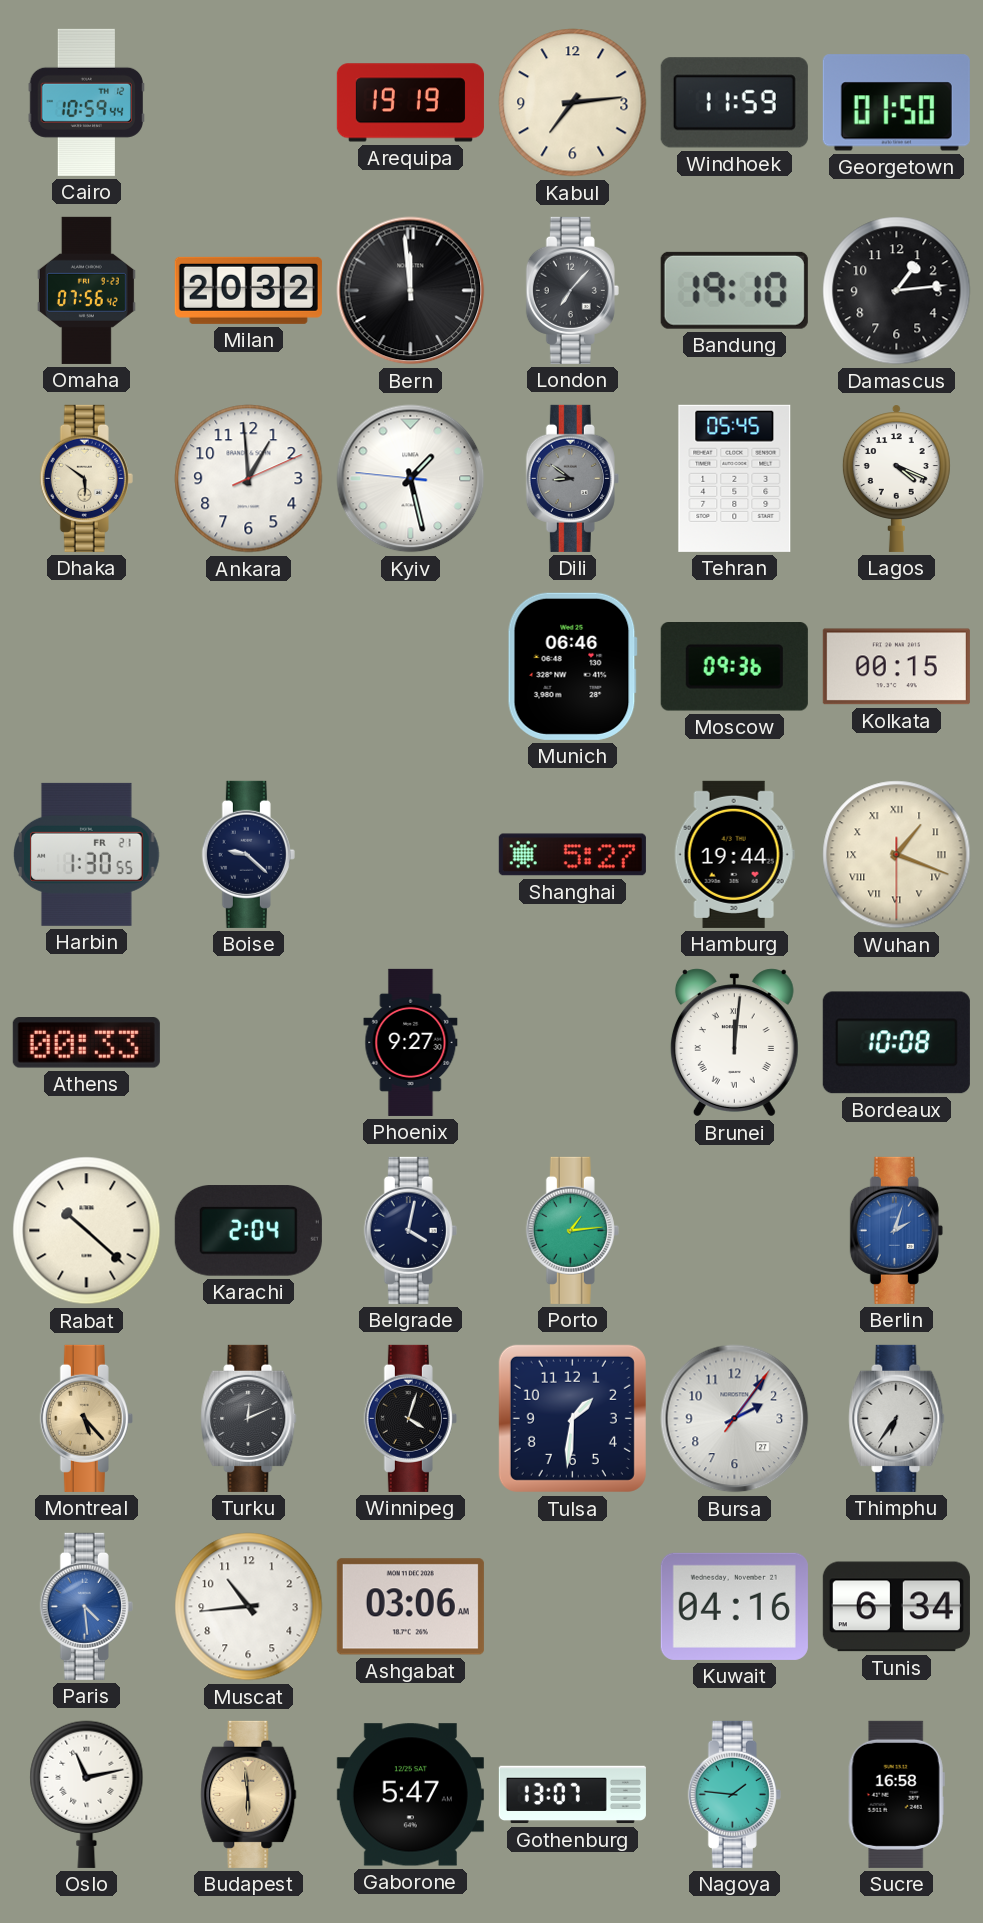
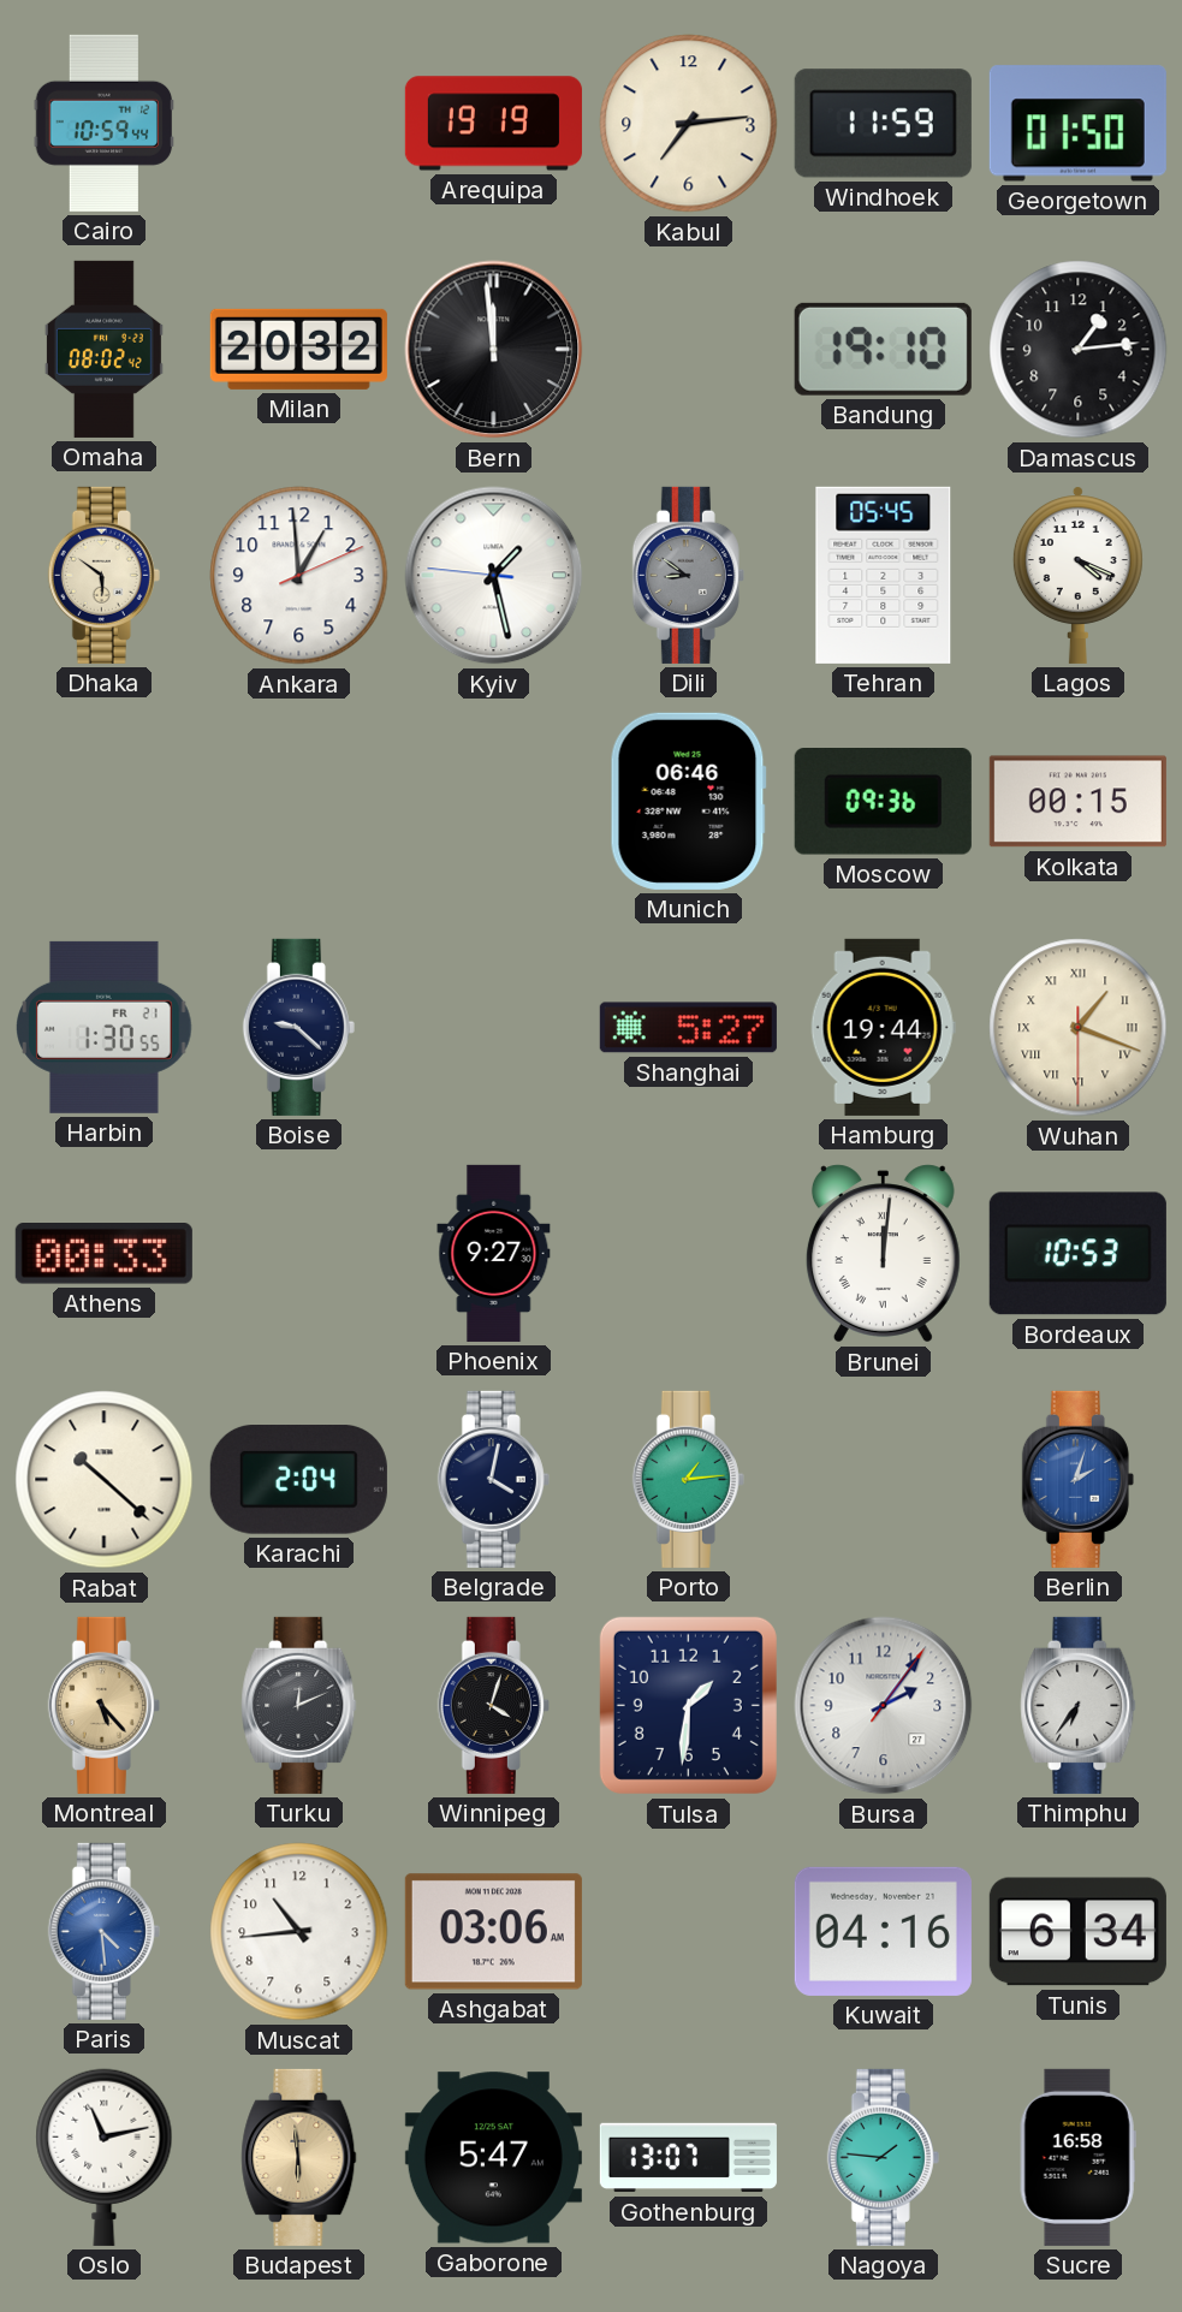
Omaha: 07:56 -> 08:02 (103, 349)
London: 7:07 -> none (572, 290)
Bordeaux: 10:08 -> 10:53 (1077, 1254)
